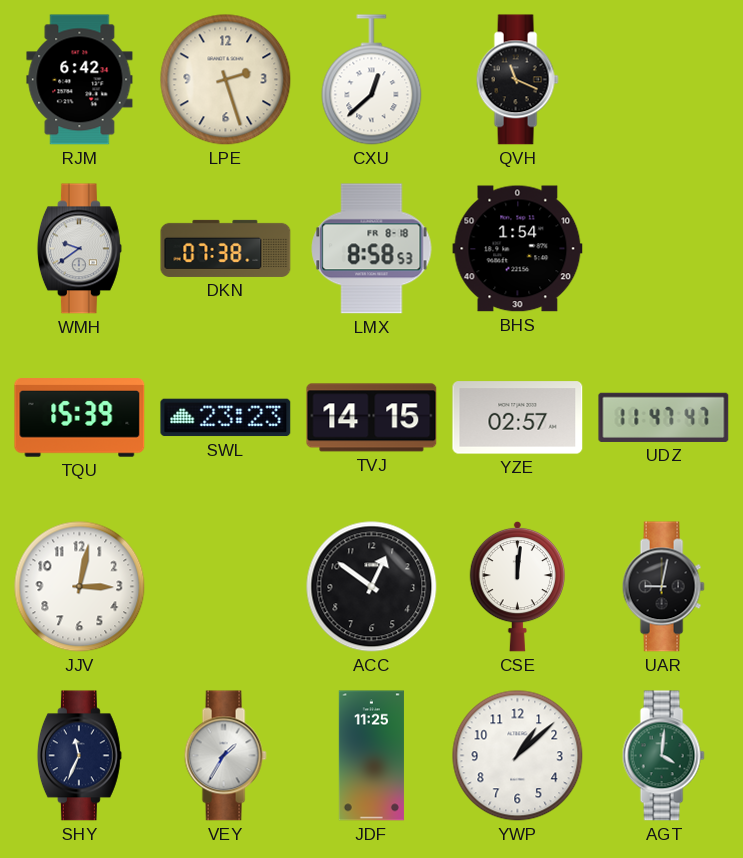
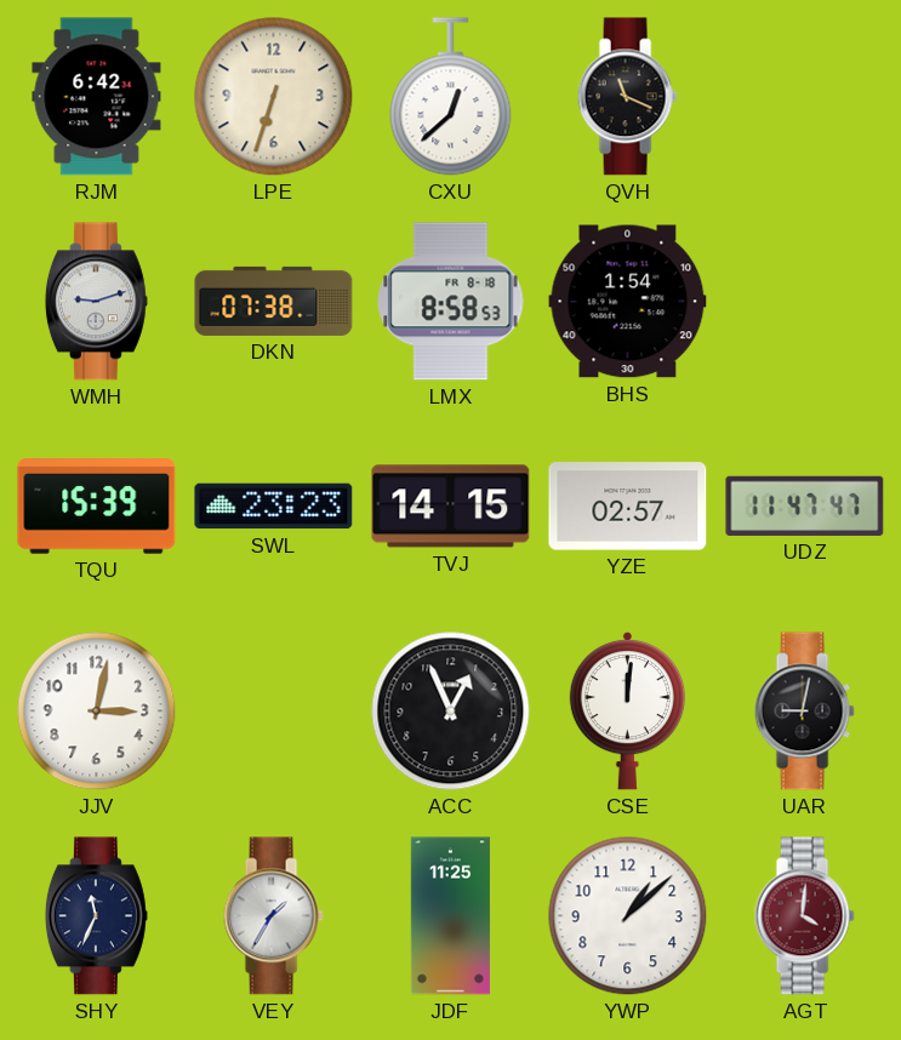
LPE: 2:27 -> 6:33 (274, 97)
WMH: 9:39 -> 9:12 (96, 302)
ACC: 12:51 -> 12:56 (451, 712)
AGT dial: green -> burgundy (804, 916)
